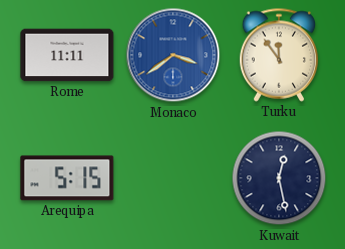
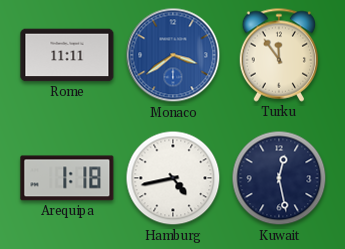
Arequipa: 5:15 -> 1:18 (67, 178)
Hamburg: none -> 4:43 (173, 178)
